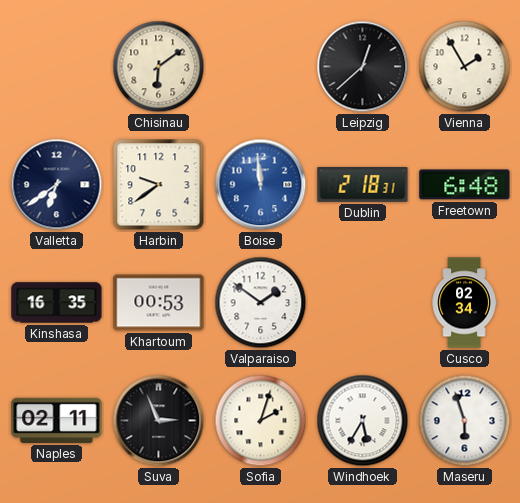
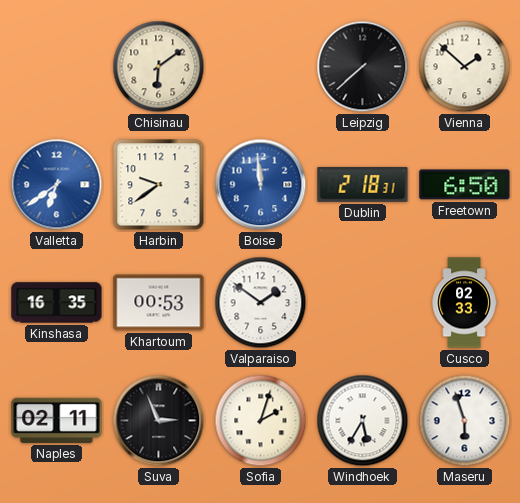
Leipzig: 12:38 -> 7:38 (363, 67)
Vienna: 1:55 -> 1:52 (465, 67)
Valletta dial: navy -> blue (57, 185)
Freetown: 6:48 -> 6:50 (465, 185)
Cusco: 02:34 -> 02:33 (464, 303)
